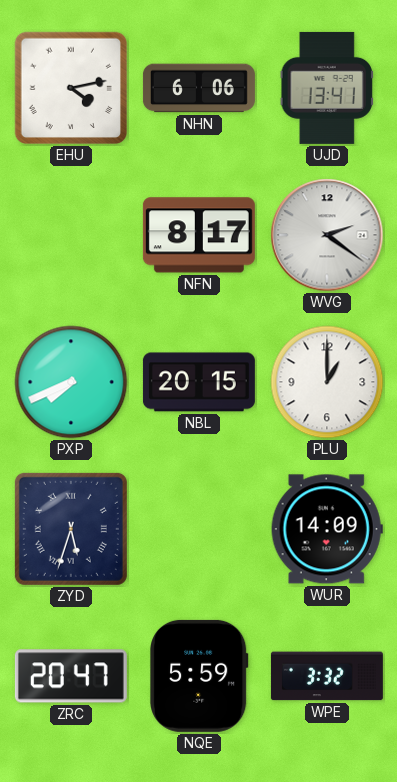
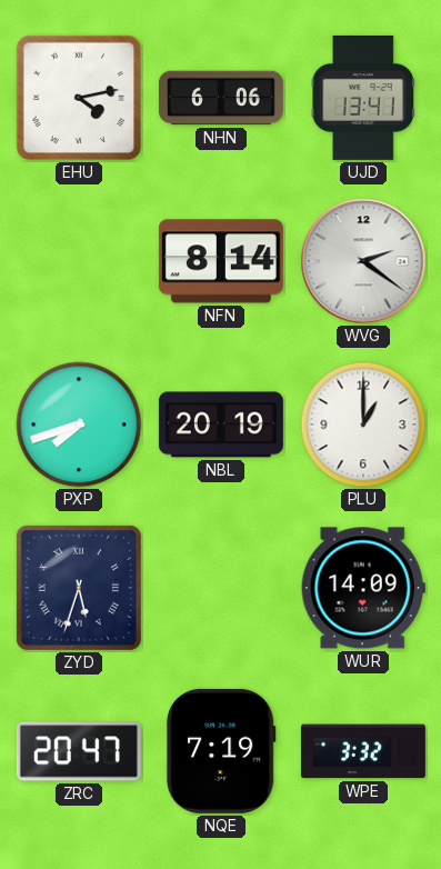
NFN: 8:17 -> 8:14 (221, 261)
PXP: 7:41 -> 7:42 (79, 424)
NBL: 20:15 -> 20:19 (221, 424)
NQE: 5:59 -> 7:19 (221, 751)
